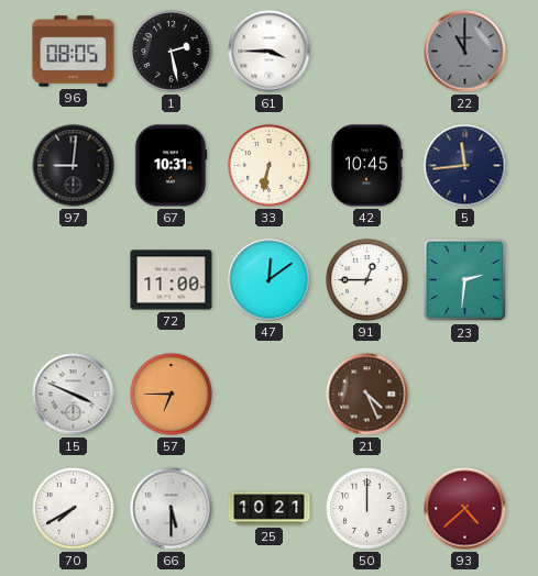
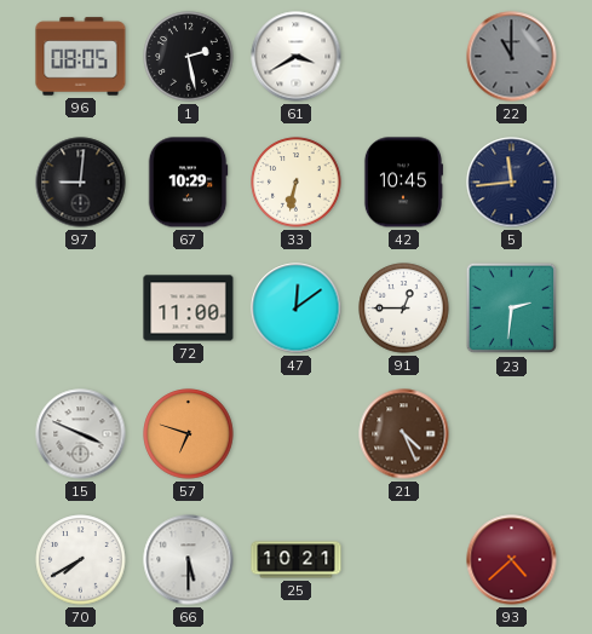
61: 3:45 -> 3:40 (297, 57)
67: 10:31 -> 10:29 (188, 183)
57: 6:45 -> 6:48 (189, 434)
50: 12:00 -> none (367, 509)
